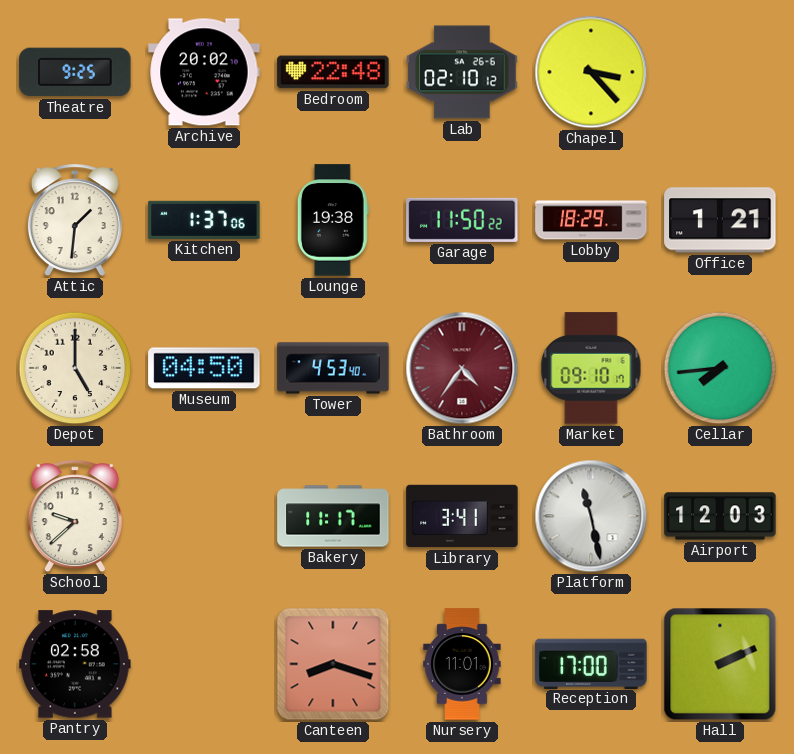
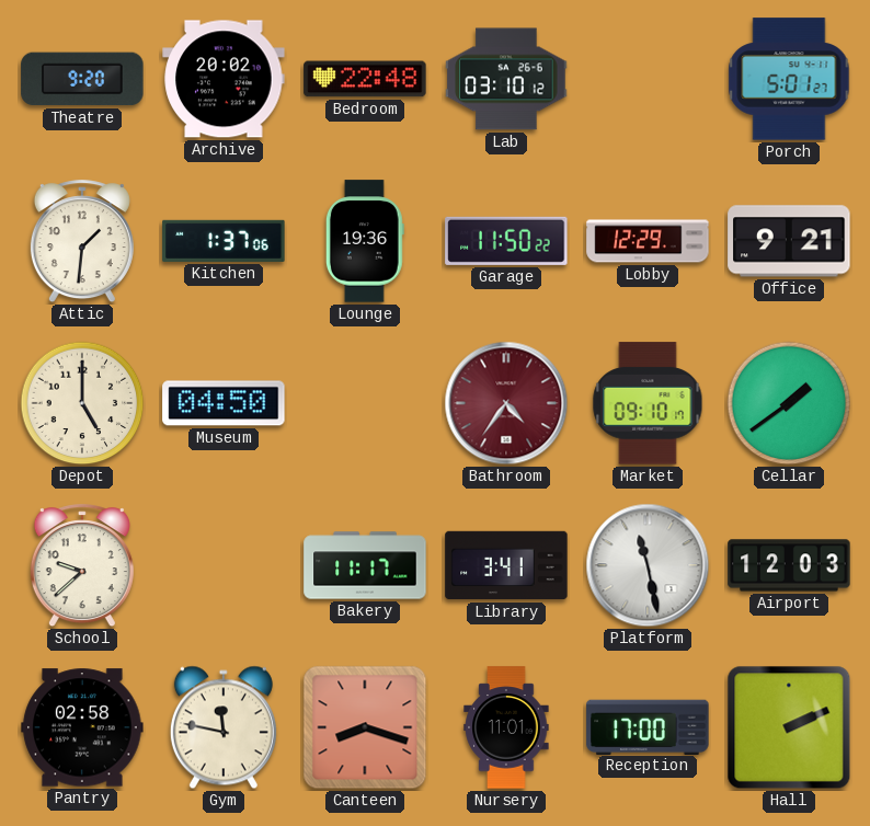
Theatre: 9:25 -> 9:20 (82, 79)
Lab: 02:10 -> 03:10 (506, 79)
Chapel: 3:23 -> none (591, 72)
Porch: none -> 5:01 (789, 79)
Lounge: 19:38 -> 19:36 (365, 241)
Lobby: 18:29 -> 12:29 (648, 241)
Office: 1:21 -> 9:21 (789, 241)
Tower: 4:53 -> none (333, 368)
Cellar: 7:44 -> 1:39 (789, 403)
Gym: none -> 11:47 (224, 727)
